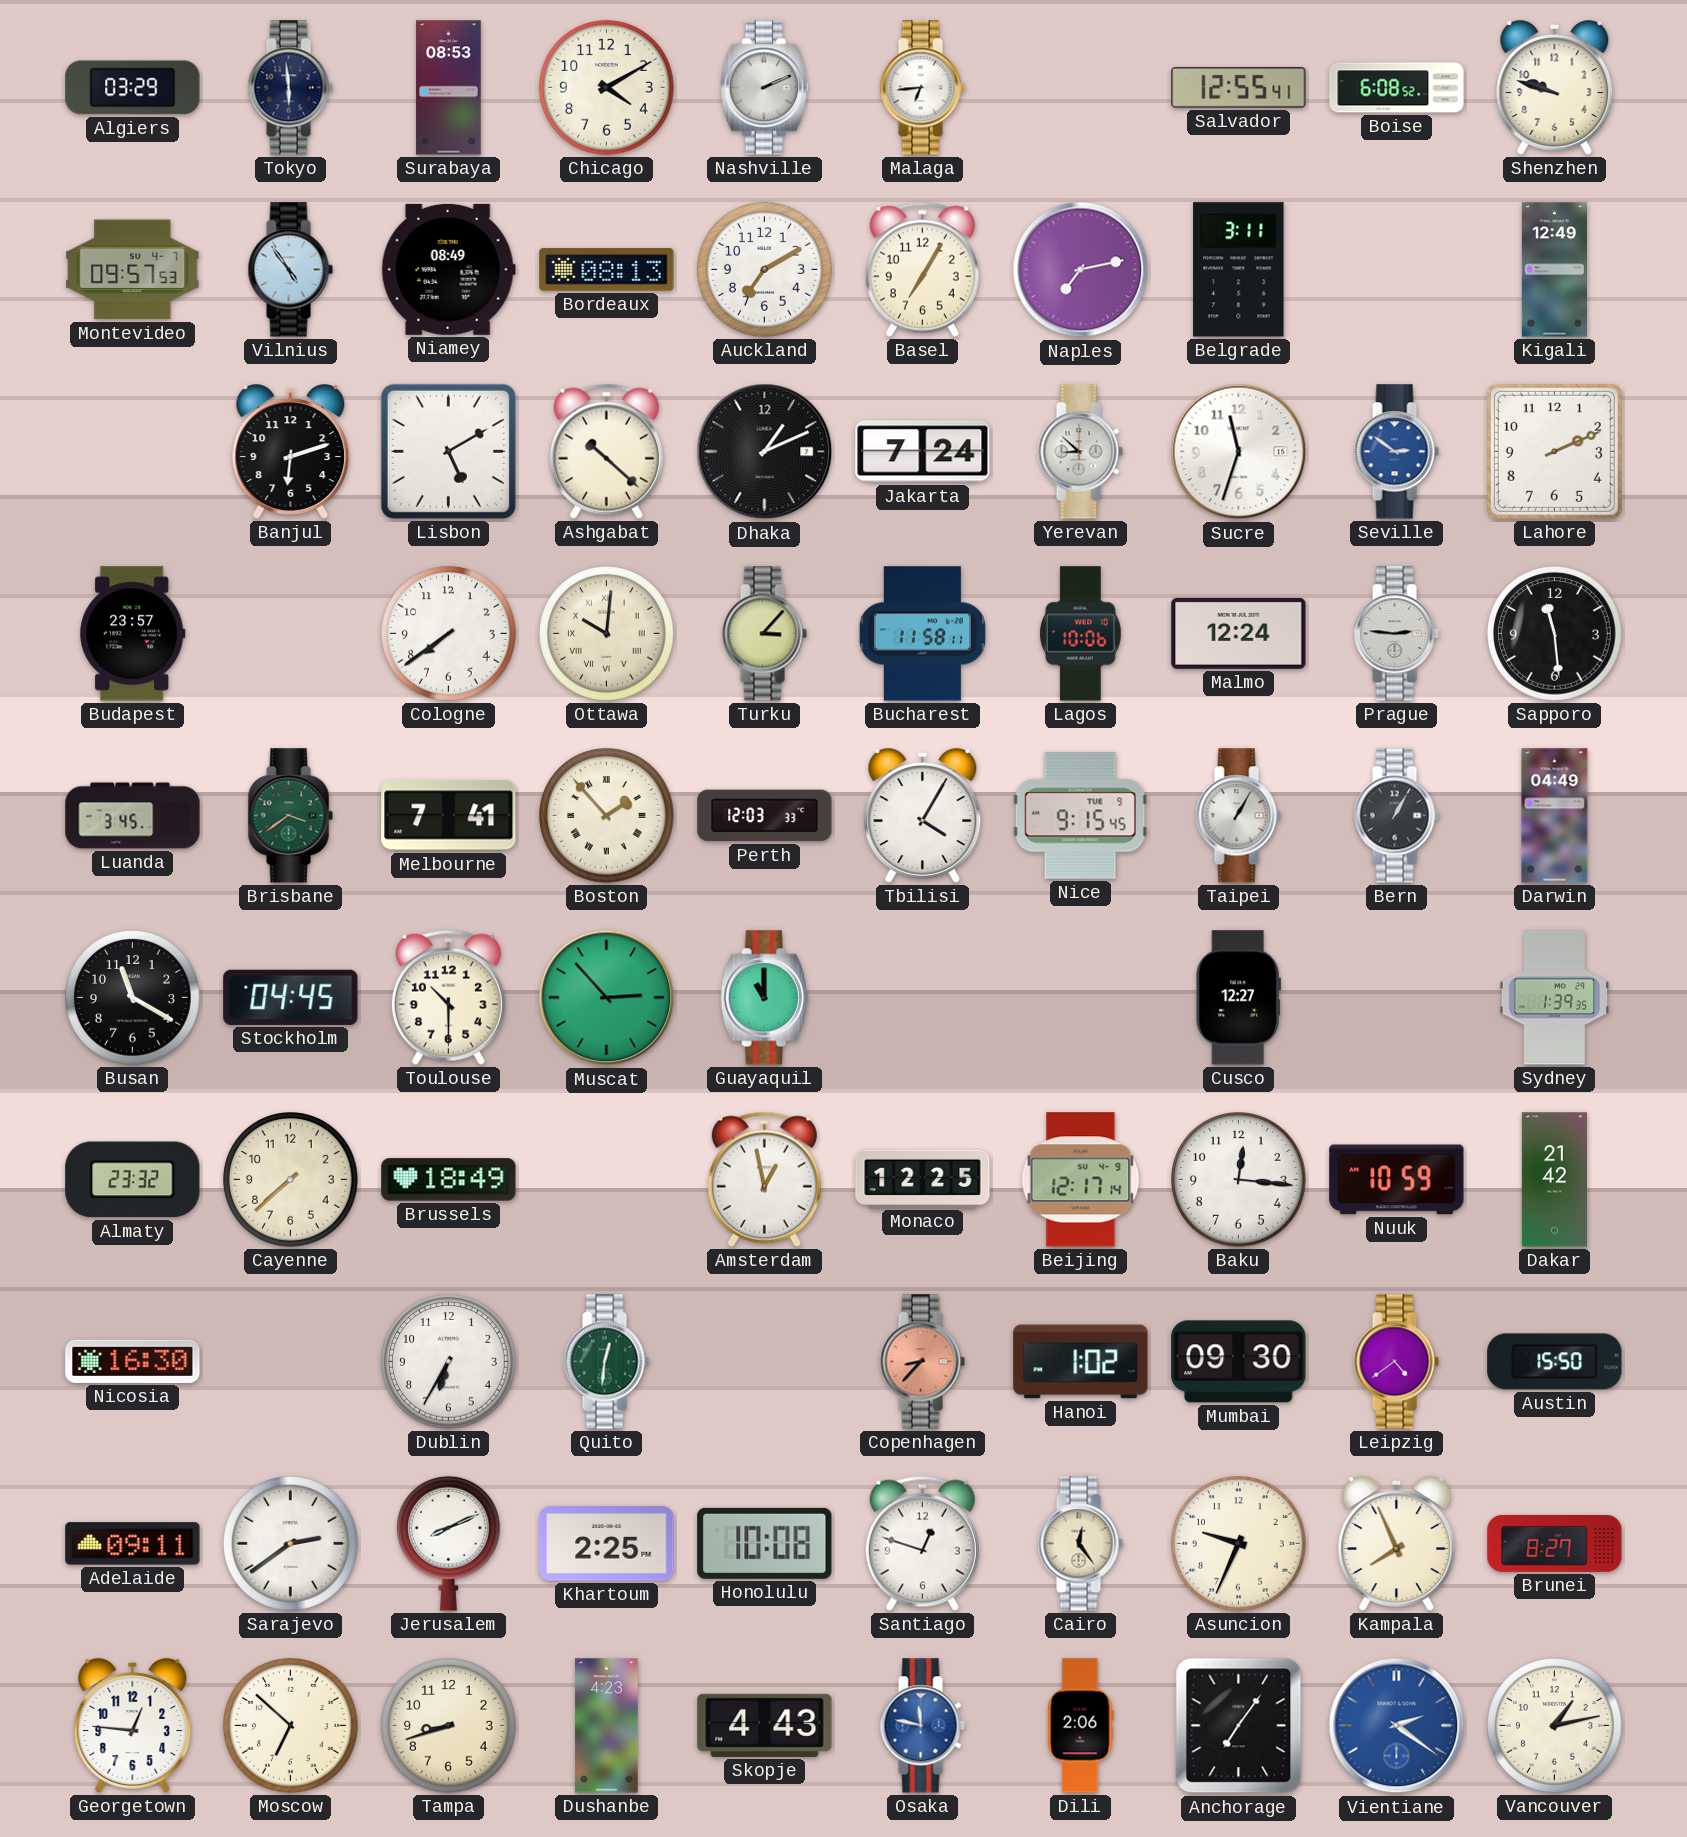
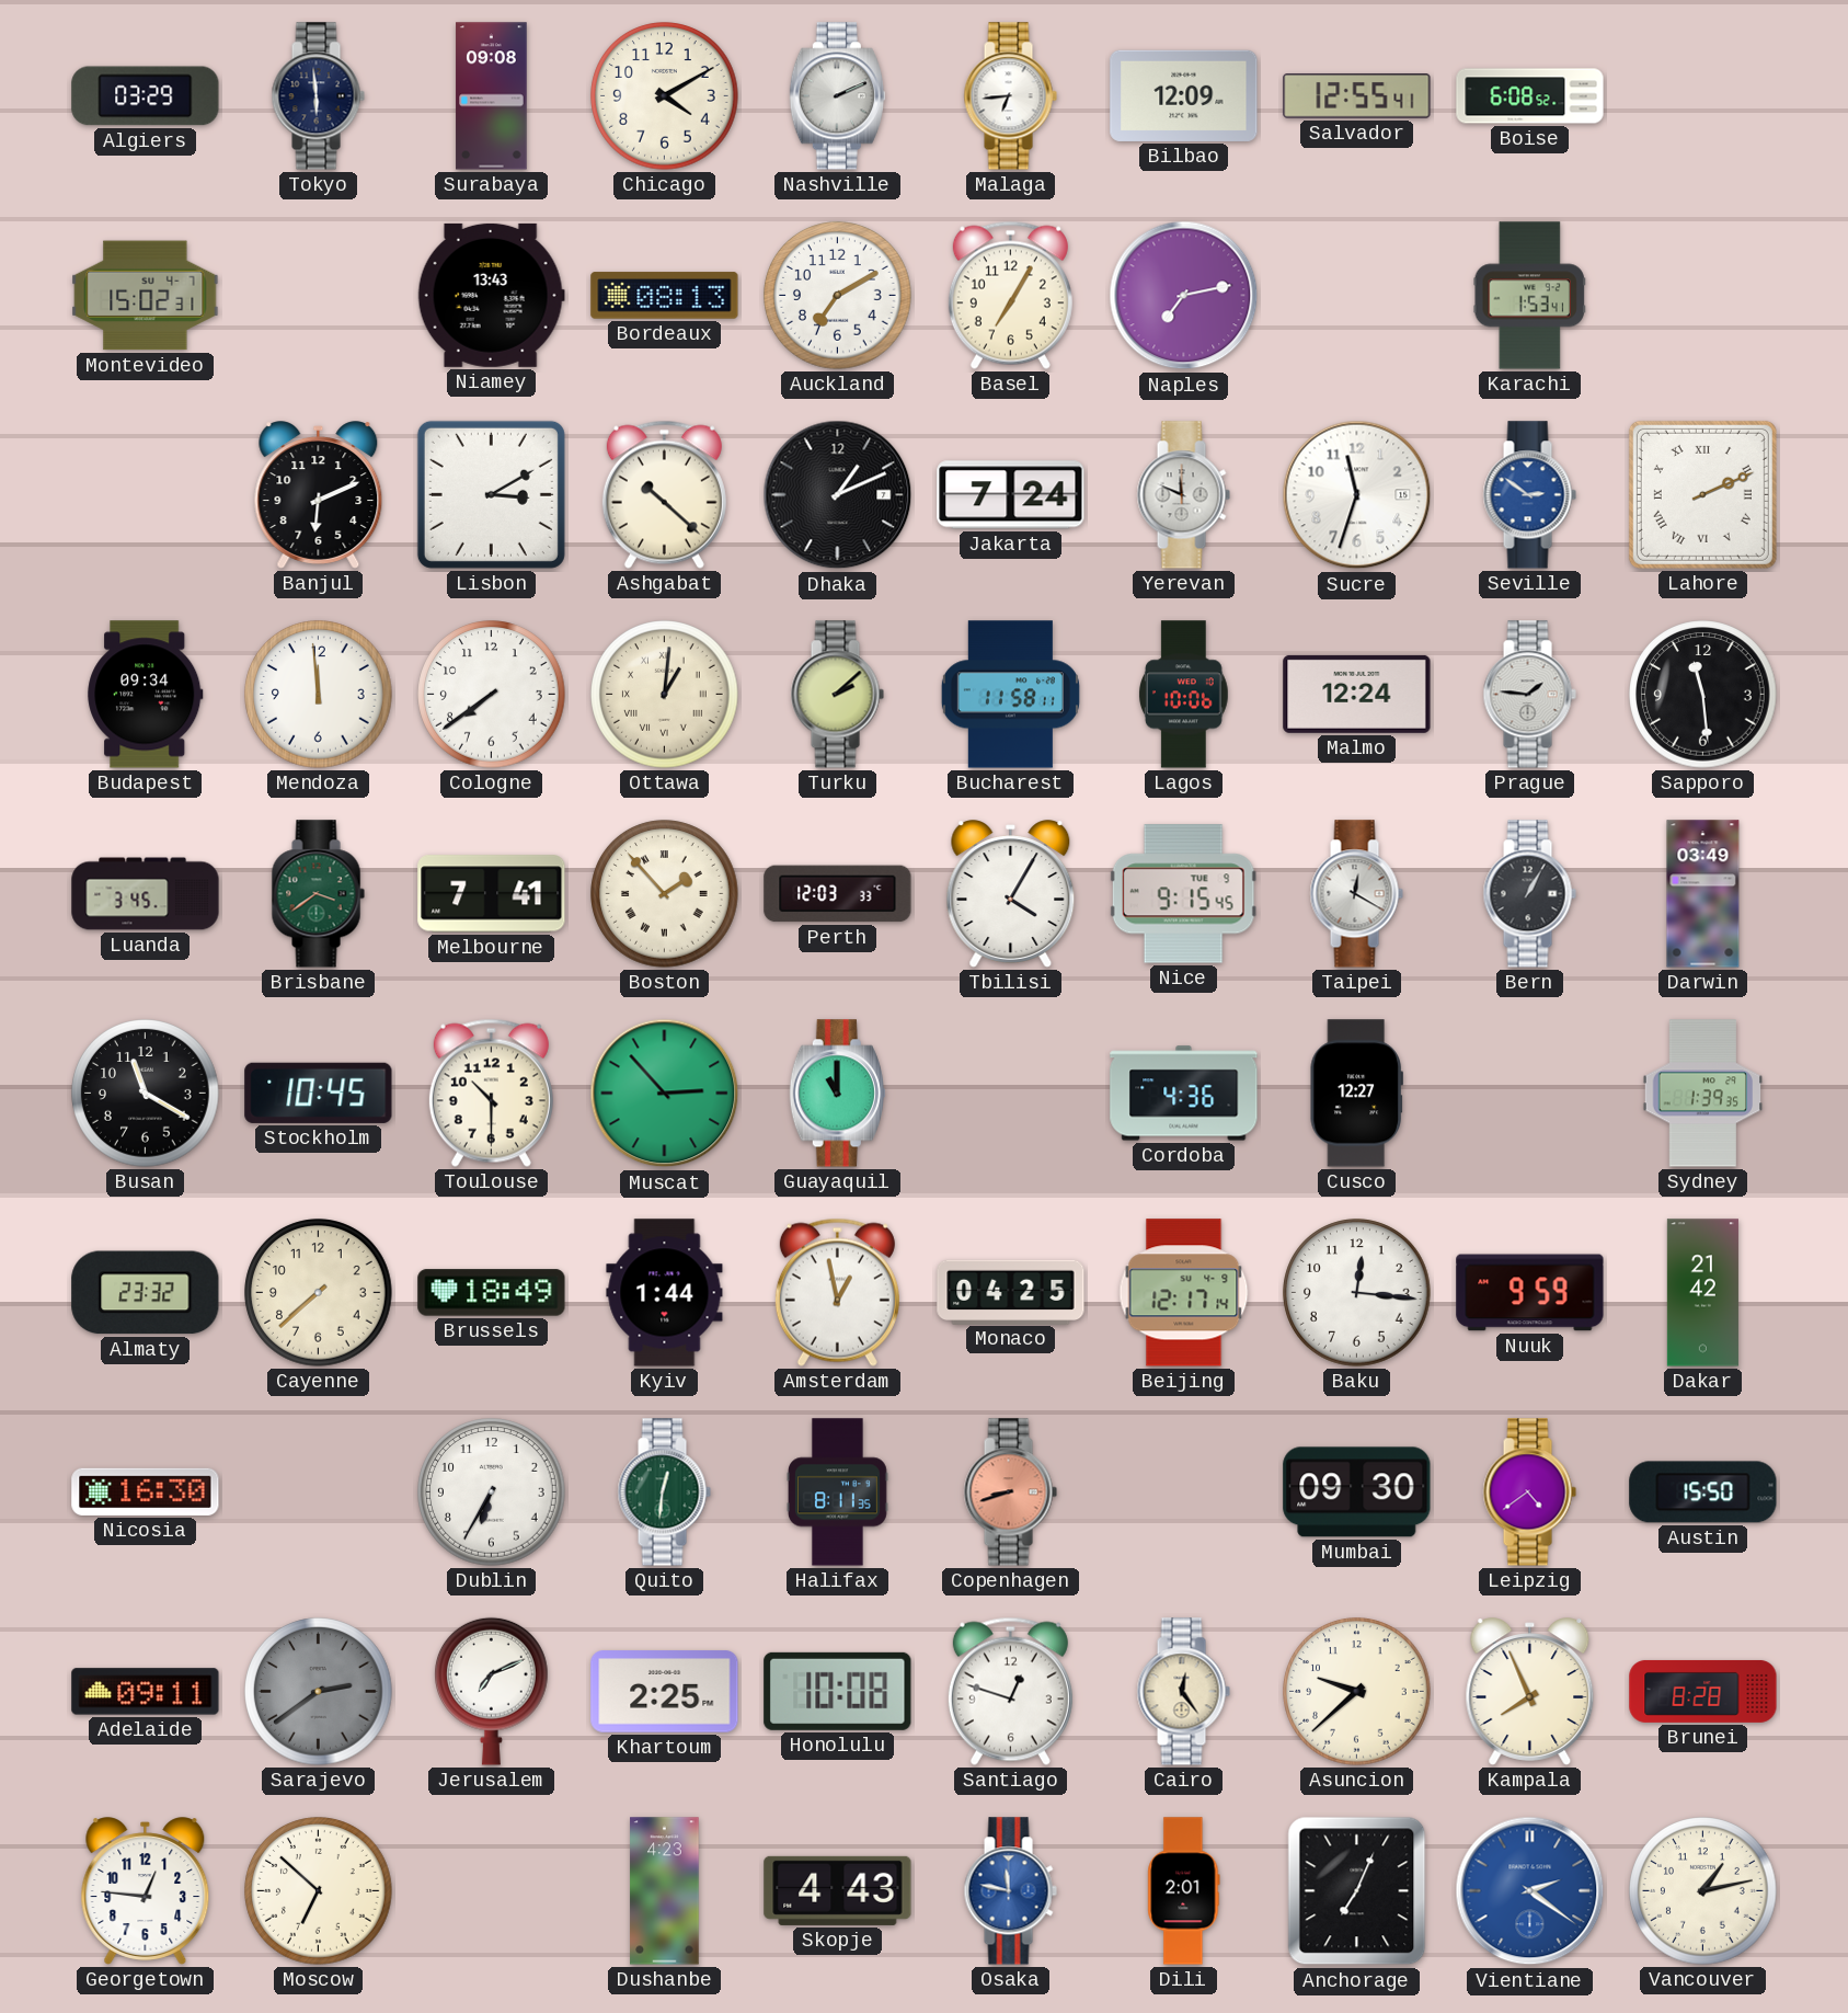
Surabaya: 08:53 -> 09:08 (492, 96)
Bilbao: none -> 12:09 (1184, 95)
Shenzhen: 9:48 -> none (1555, 88)
Montevideo: 09:57 -> 15:02 (146, 296)
Vilnius: 4:54 -> none (290, 270)
Niamey: 08:49 -> 13:43 (491, 295)
Belgrade: 3:11 -> none (1239, 270)
Karachi: none -> 1:53 (1529, 296)
Kigali: 12:49 -> none (1554, 270)
Banjul: 6:12 -> 6:11 (319, 495)
Lisbon: 5:10 -> 3:10 (491, 494)
Yerevan: 8:52 -> 11:49 (1183, 495)
Lahore numerals: Arabic -> Roman (1702, 494)
Budapest: 23:57 -> 09:34 (146, 695)
Mendoza: none -> 11:59 (319, 695)
Ottawa: 10:01 -> 1:01 (665, 695)
Turku: 3:07 -> 2:08 (837, 695)
Prague: 2:46 -> 1:46 (1529, 695)
Taipei: 1:05 -> 12:20 (1356, 894)
Darwin: 04:49 -> 03:49 (1703, 894)
Stockholm: 04:45 -> 10:45 (319, 1093)
Cordoba: none -> 4:36 (1184, 1094)
Kyiv: none -> 1:44 (665, 1293)
Monaco: 12:25 -> 04:25 (1011, 1292)
Nuuk: 10:59 -> 9:59 (1530, 1293)
Halifax: none -> 8:11 (837, 1492)
Copenhagen: 8:37 -> 8:42 (1010, 1492)
Hanoi: 1:02 -> none (1081, 1362)
Sarajevo dial: white -> grey (319, 1692)
Jerusalem: 8:11 -> 7:11 (492, 1691)
Asuncion: 9:34 -> 9:38 (1357, 1692)
Brunei: 8:27 -> 8:28 (1703, 1691)
Tampa: 8:42 -> none (449, 1726)
Dili: 2:06 -> 2:01 (1184, 1891)
Anchorage: 7:06 -> 7:04 (1357, 1891)
